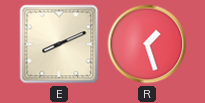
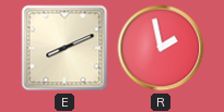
R: 1:27 -> 1:58 (161, 48)
